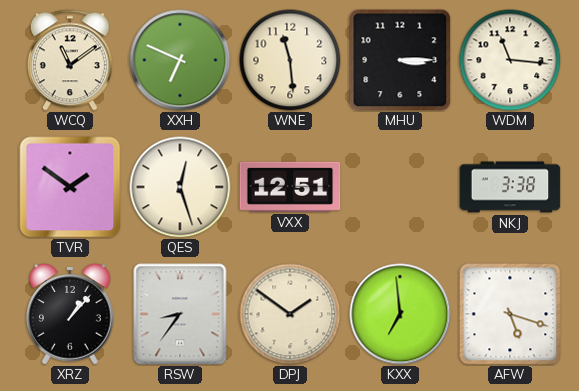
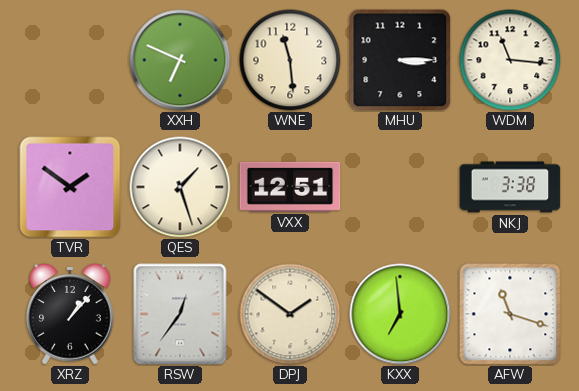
WCQ: 11:09 -> none (70, 60)
QES: 12:27 -> 1:27 (180, 187)
RSW: 8:36 -> 12:36 (180, 314)
AFW: 5:18 -> 11:18 (510, 314)
